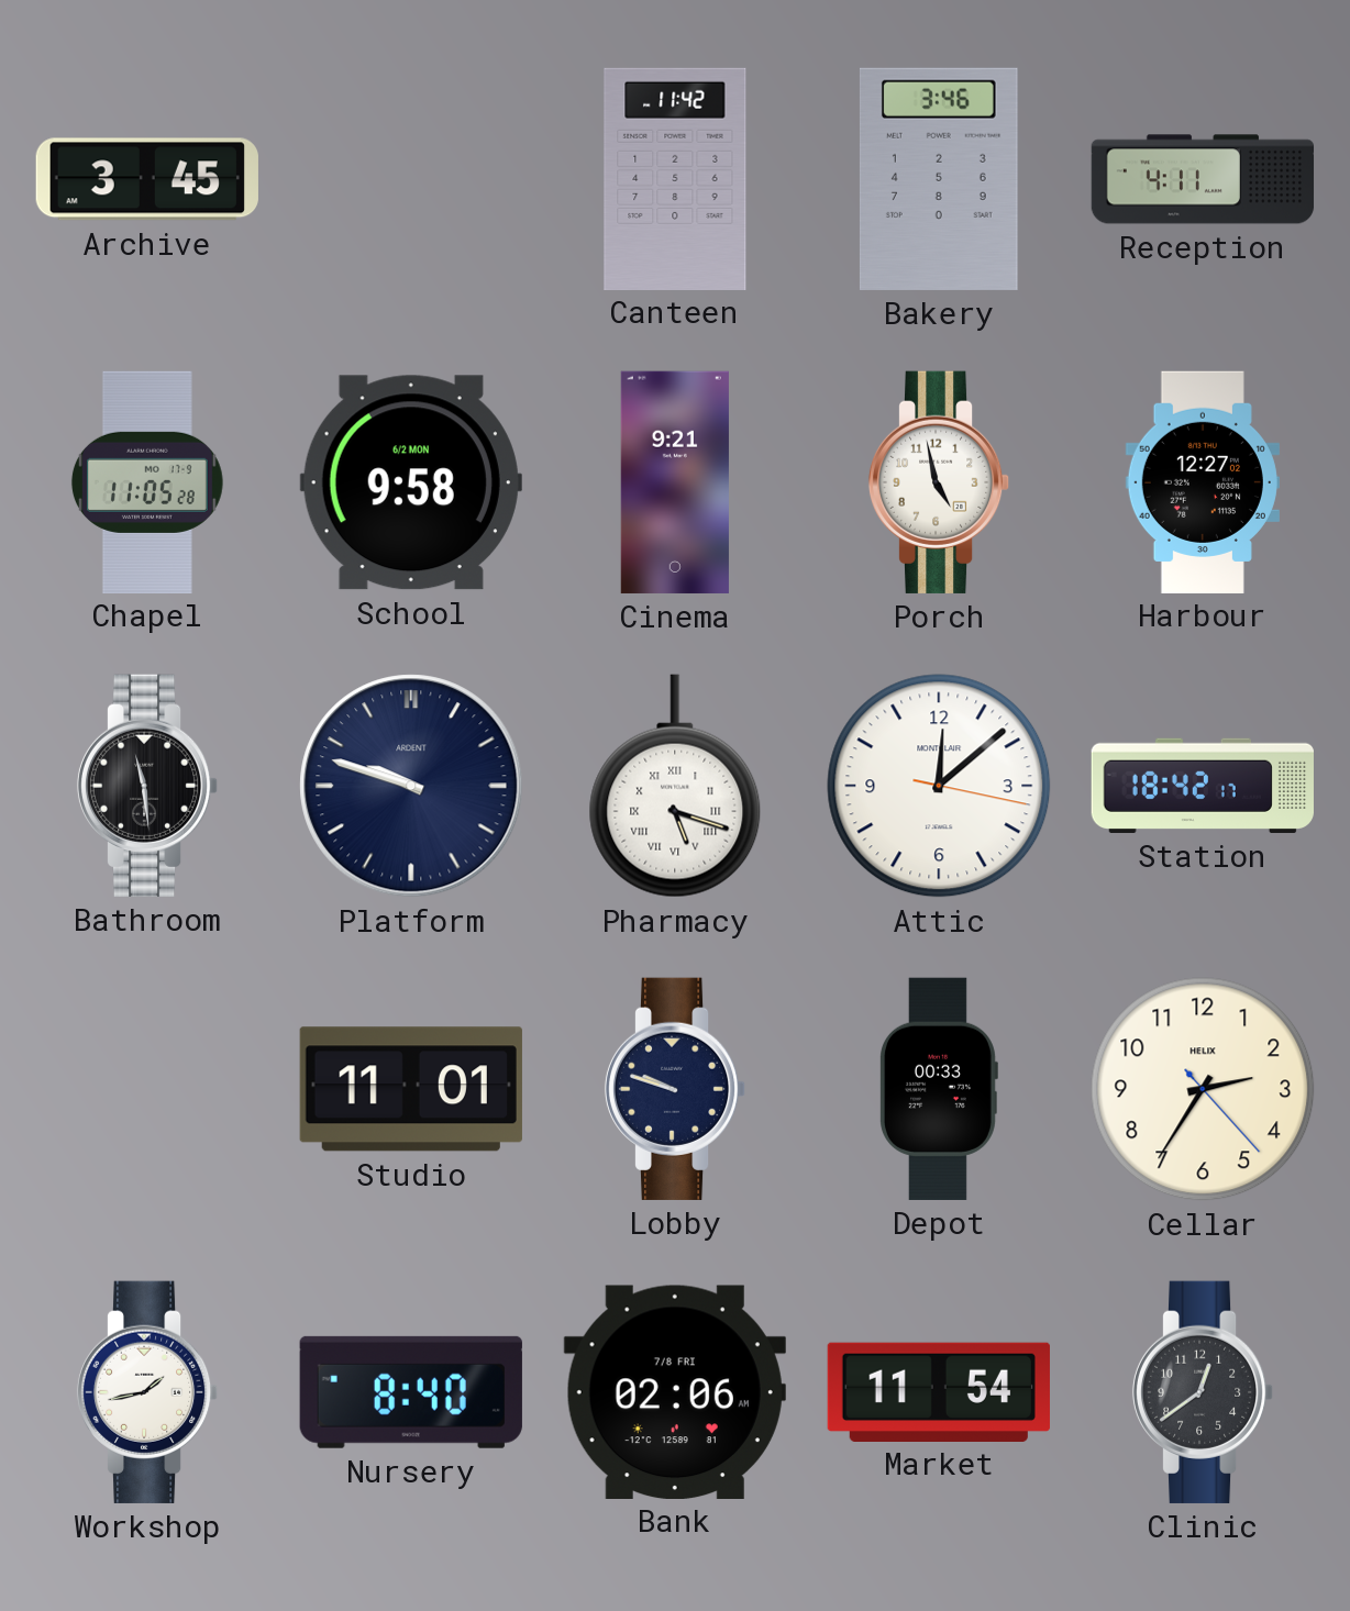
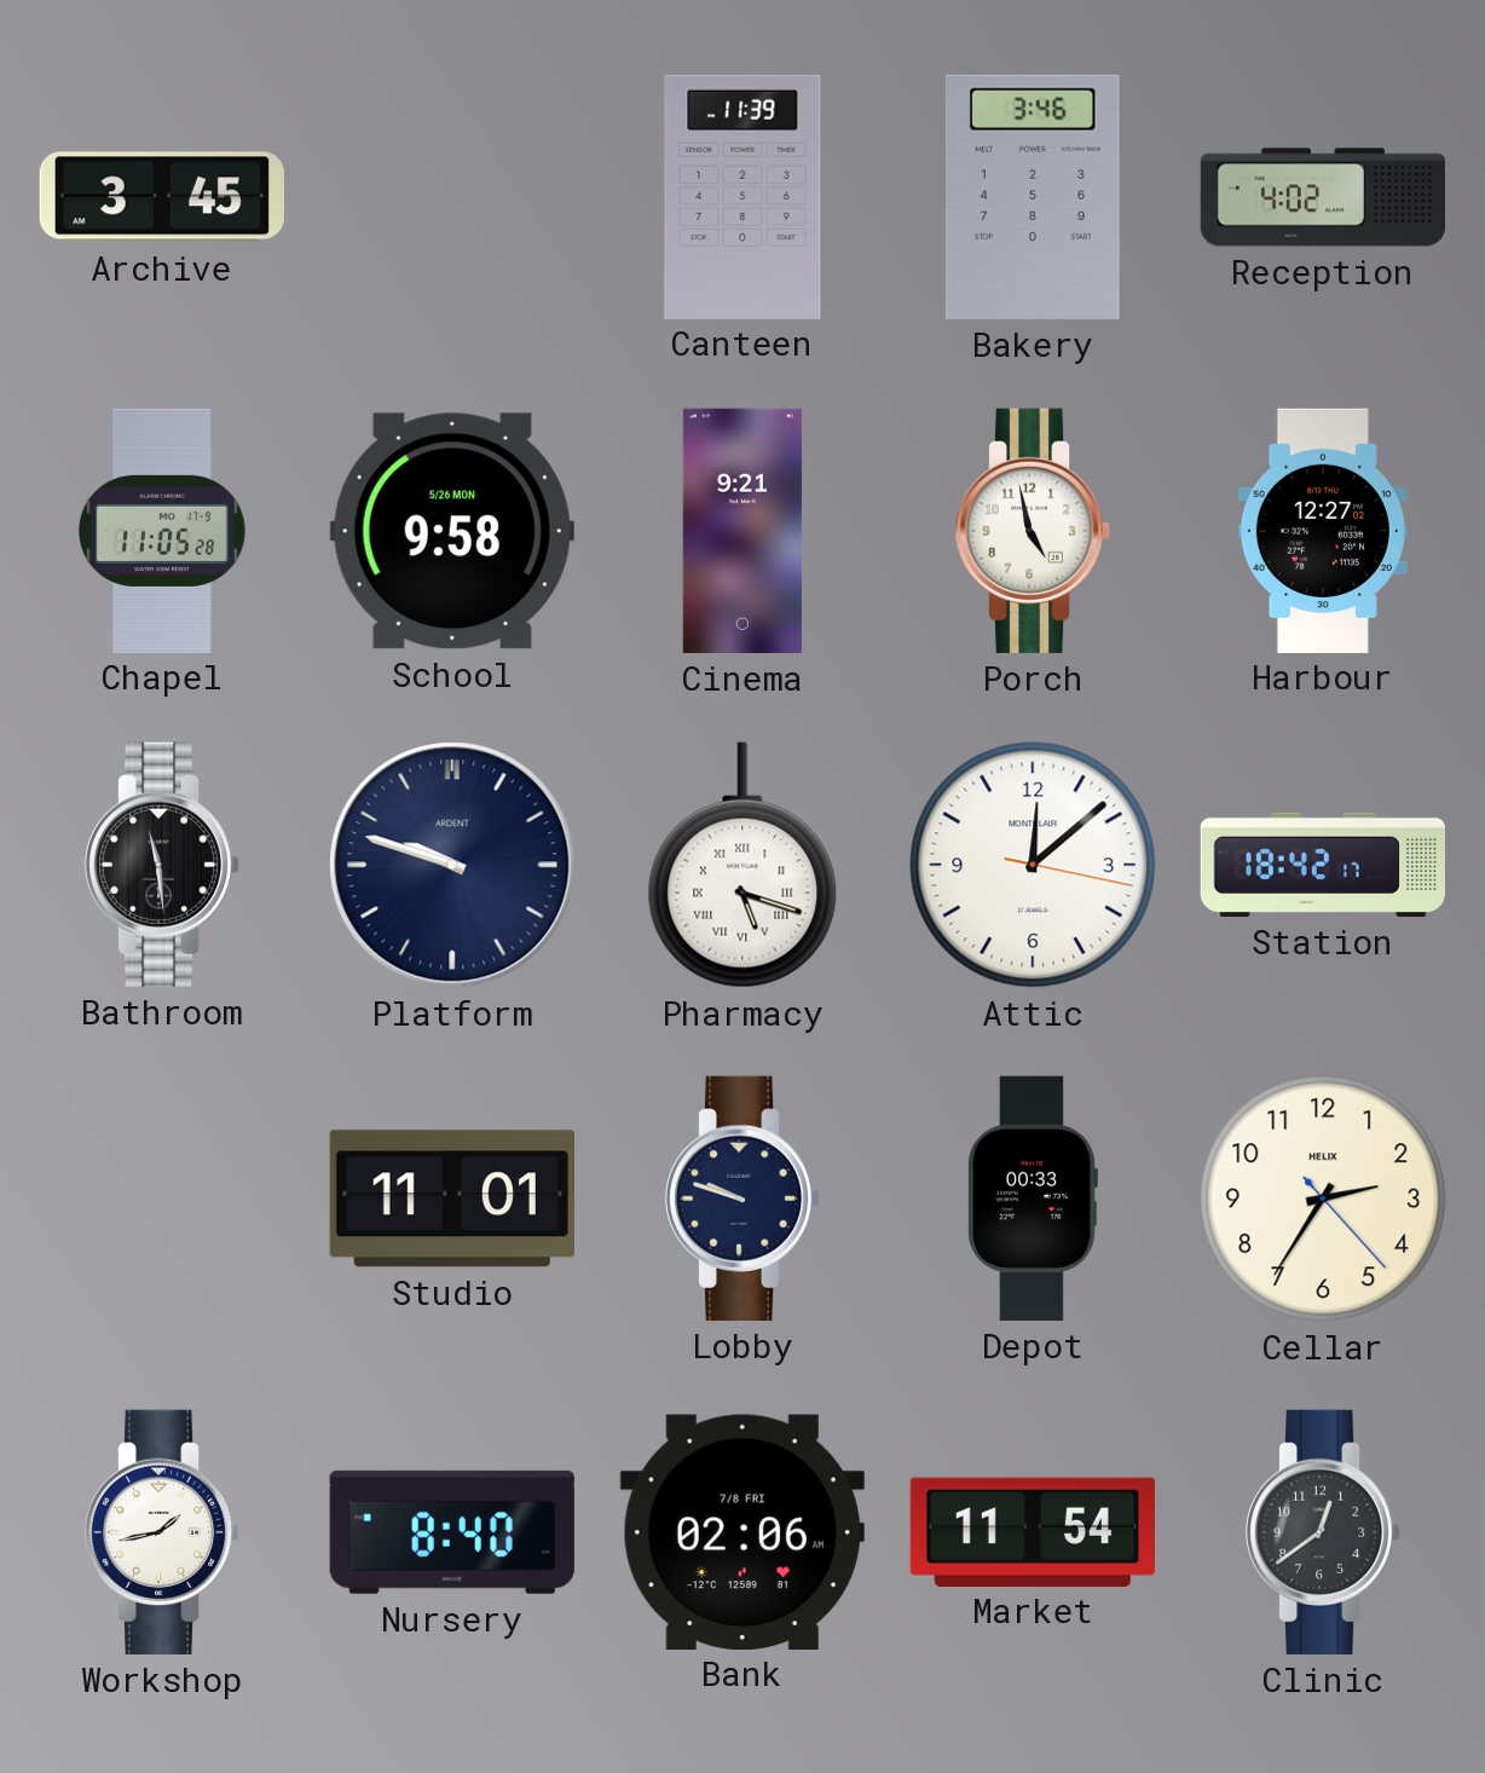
Canteen: 11:42 -> 11:39 (742, 196)
Reception: 4:11 -> 4:02 (1323, 197)
School date: 6/2 MON -> 5/26 MON (452, 531)
